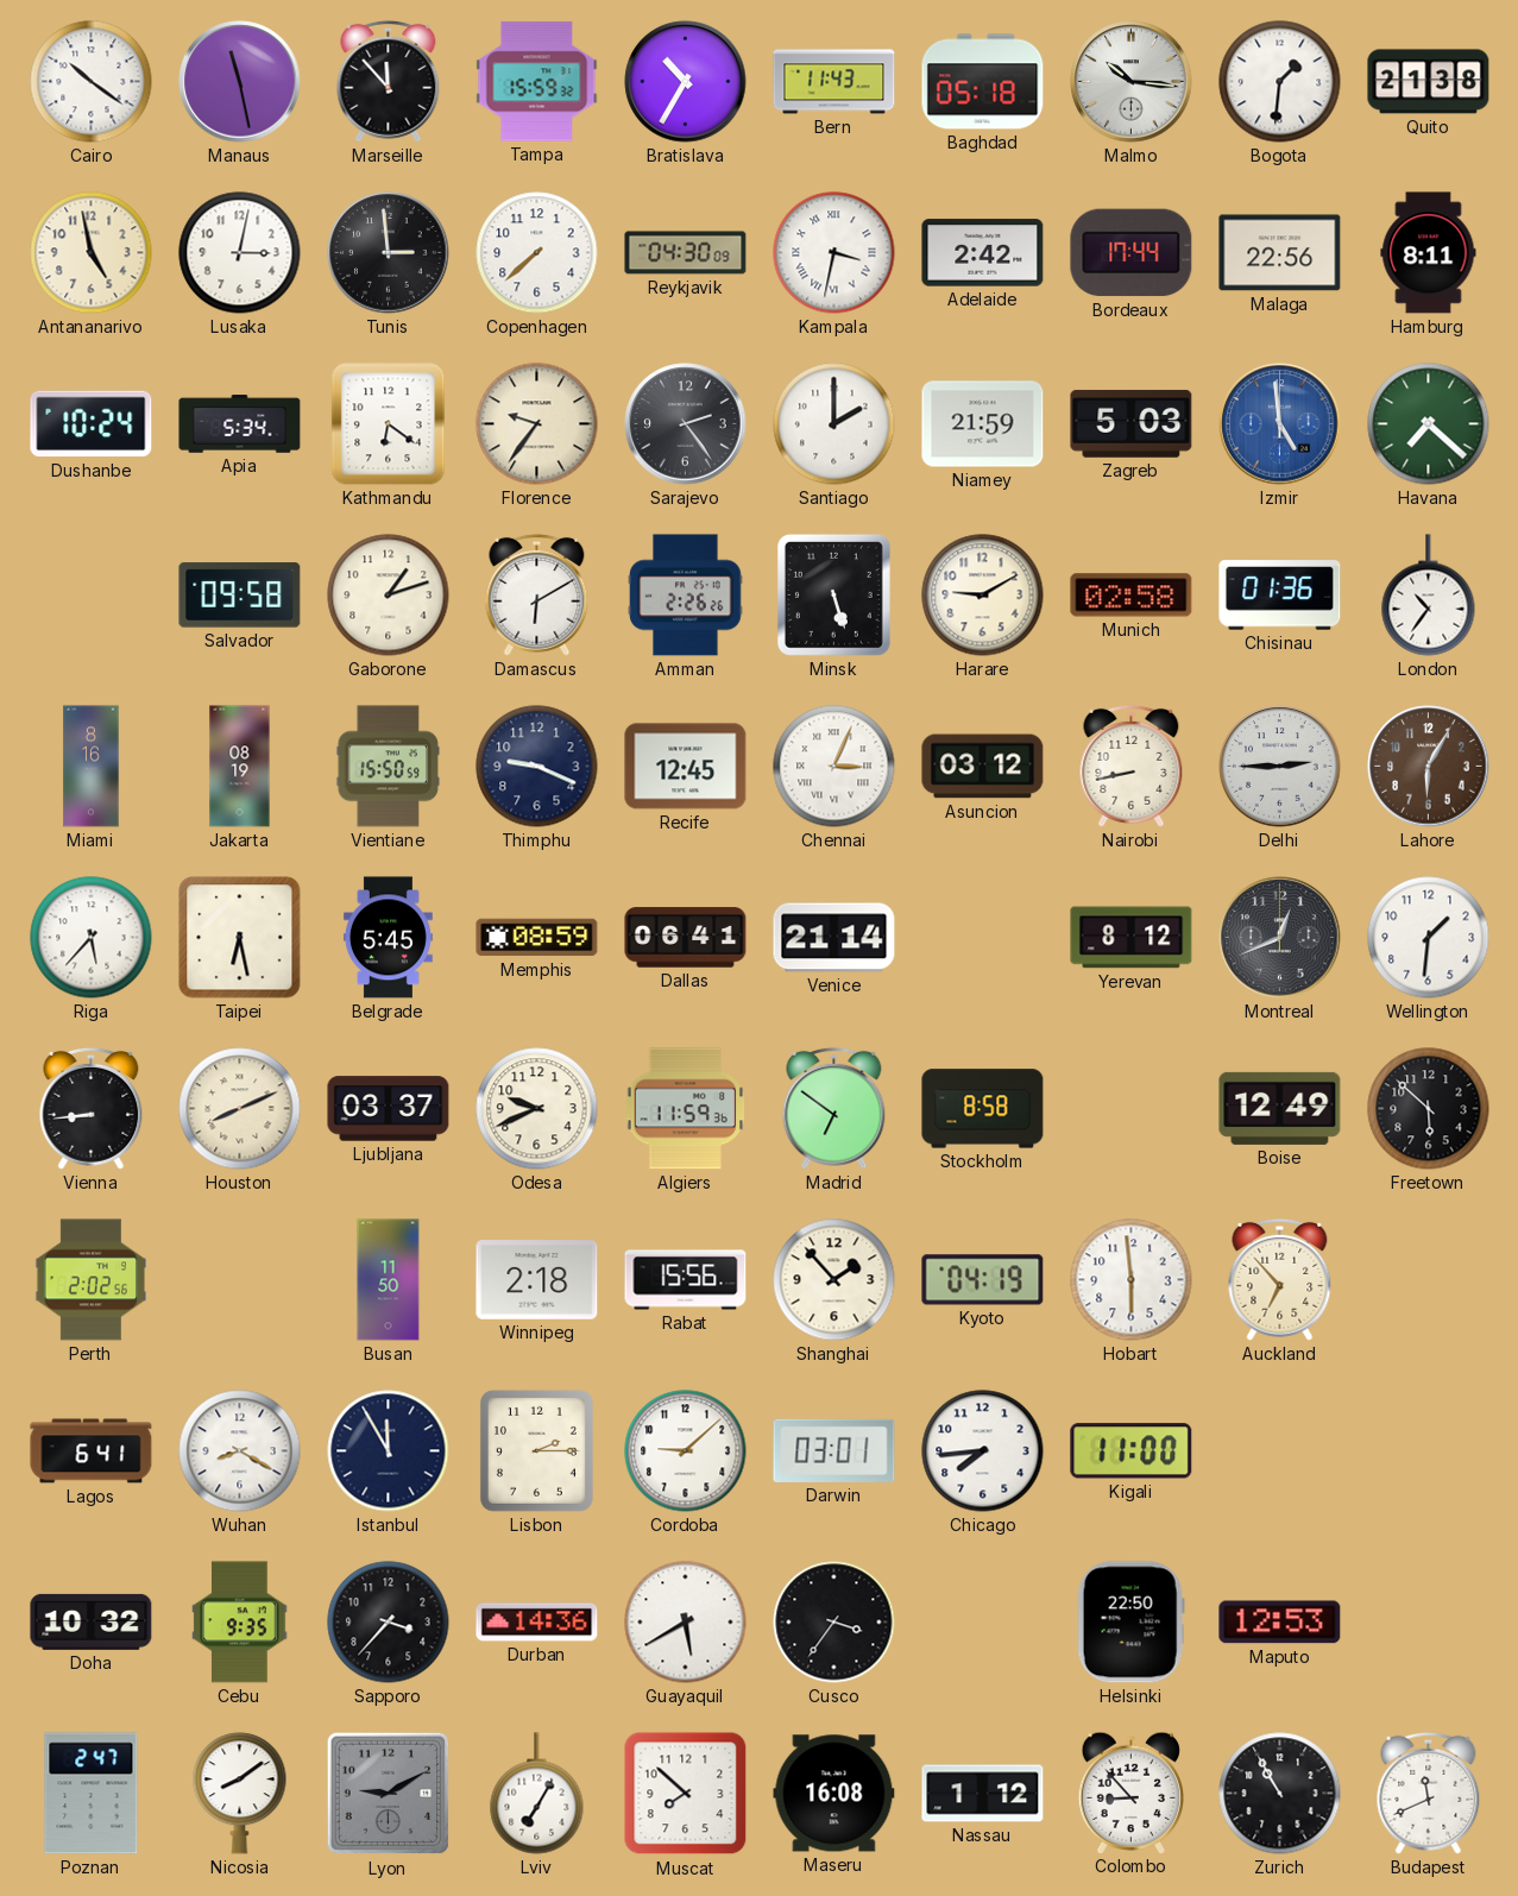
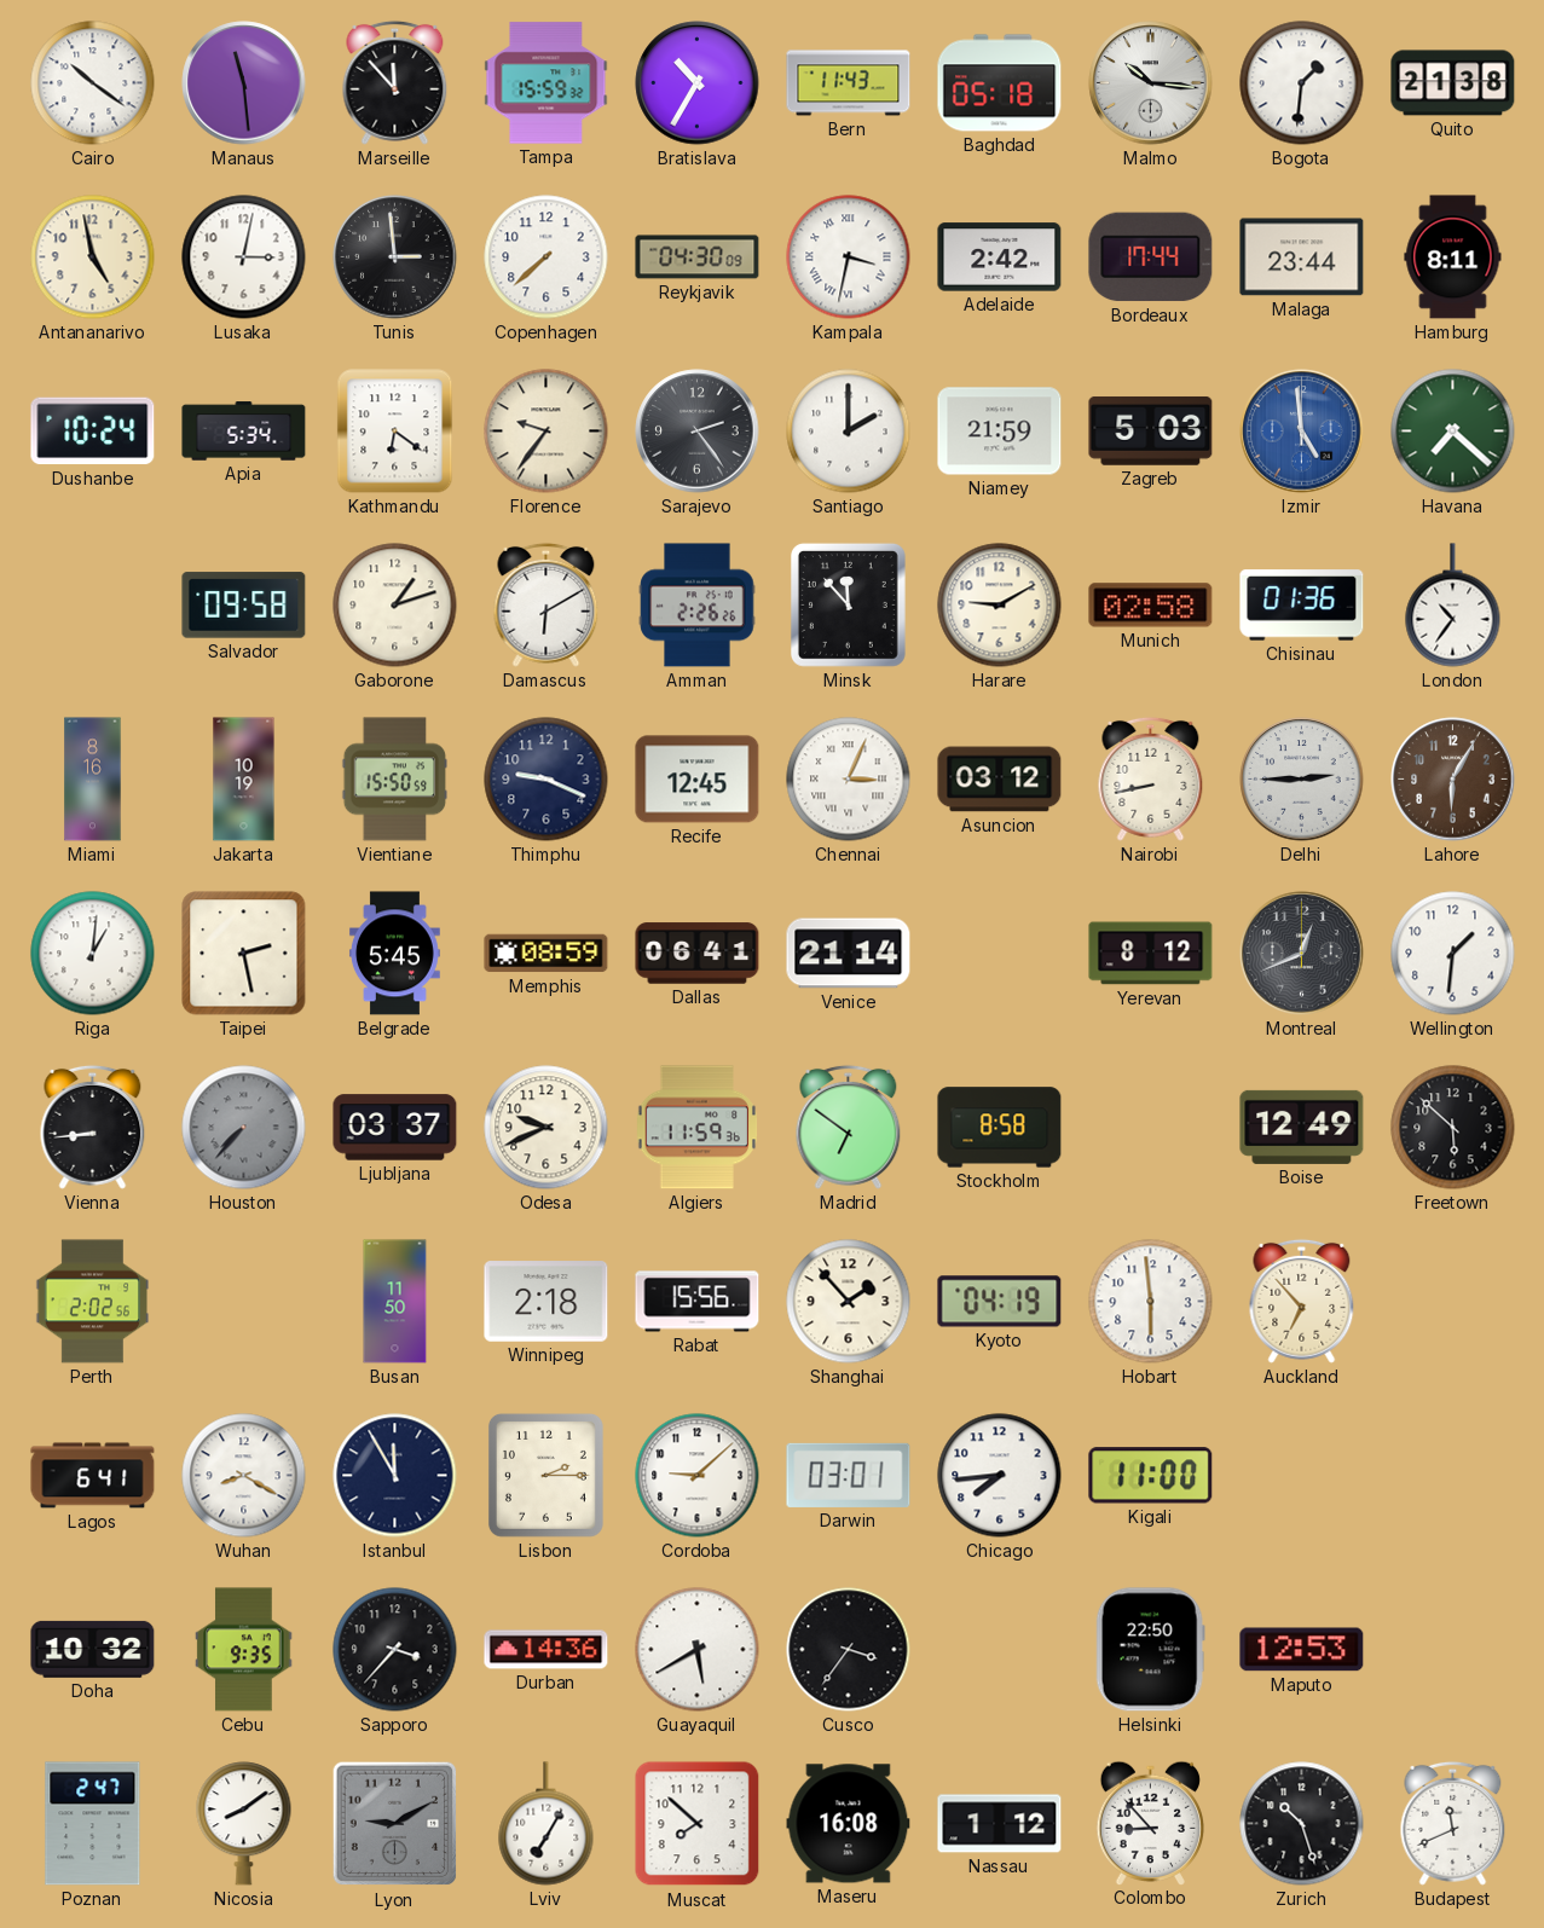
Manaus: 11:28 -> 11:29 (244, 83)
Malaga: 22:56 -> 23:44 (1302, 257)
Minsk: 5:27 -> 11:53 (848, 604)
Jakarta: 08:19 -> 10:19 (244, 780)
Riga: 5:37 -> 1:01 (93, 954)
Taipei: 6:28 -> 2:28 (244, 954)
Houston: 8:11 -> 7:37 (244, 1128)
Houston dial: cream -> grey (244, 1128)
Zurich: 10:55 -> 10:27 (1302, 1824)
